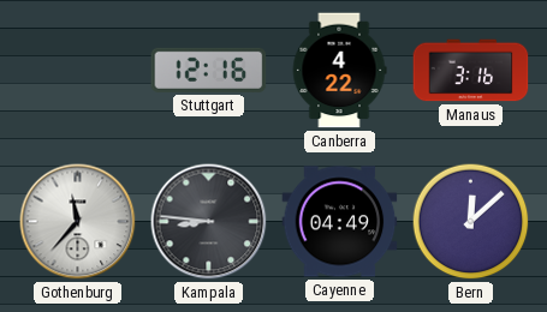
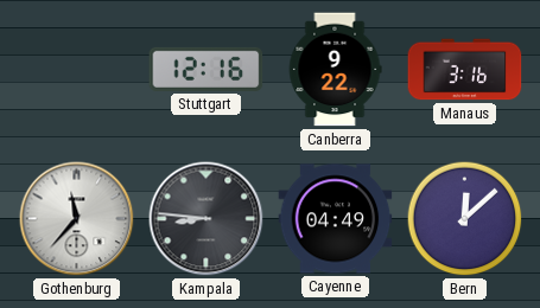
Canberra: 4:22 -> 9:22 (335, 70)
